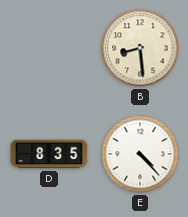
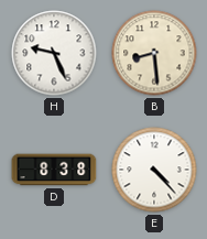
H: none -> 9:26 (54, 53)
D: 8:35 -> 8:38 (54, 170)
